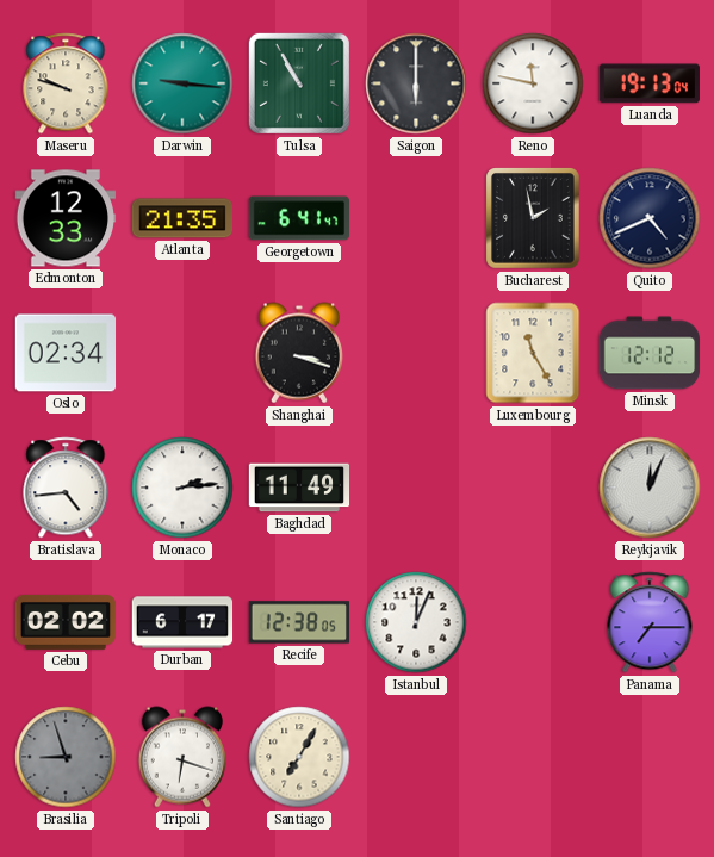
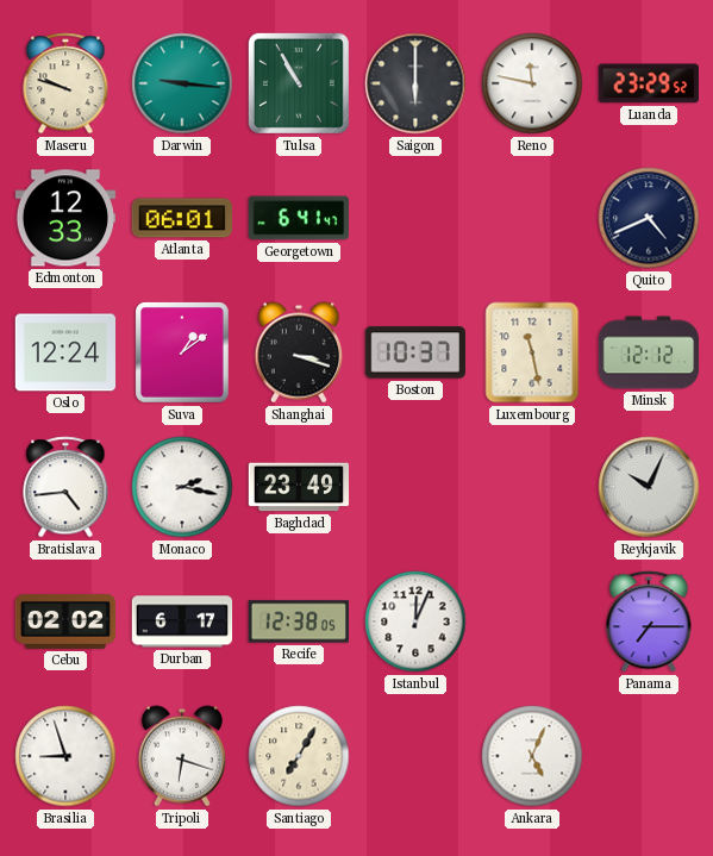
Luanda: 19:13 -> 23:29 (649, 83)
Atlanta: 21:35 -> 06:01 (181, 218)
Bucharest: 1:58 -> none (534, 218)
Oslo: 02:34 -> 12:24 (65, 352)
Suva: none -> 1:09 (183, 352)
Boston: none -> 10:37 (415, 352)
Luxembourg: 11:25 -> 11:28 (532, 352)
Monaco: 2:14 -> 2:17 (182, 487)
Baghdad: 11:49 -> 23:49 (299, 487)
Reykjavik: 12:04 -> 10:04 (649, 487)
Brasilia dial: grey -> white (65, 756)
Ankara: none -> 5:04 (532, 756)
